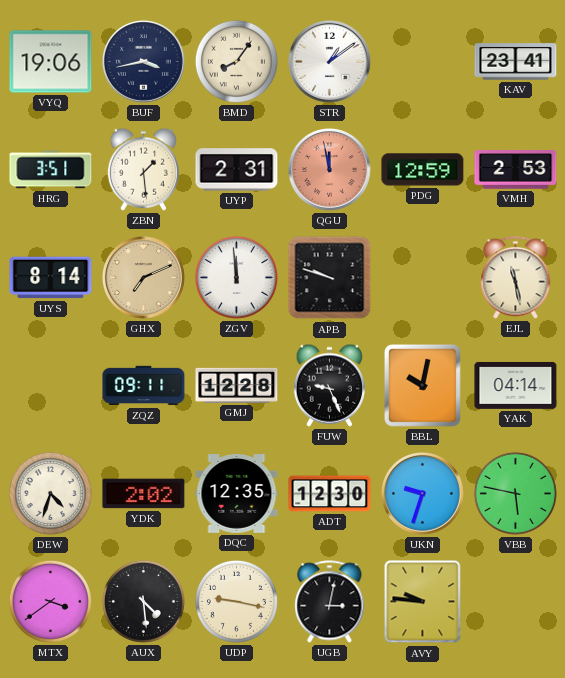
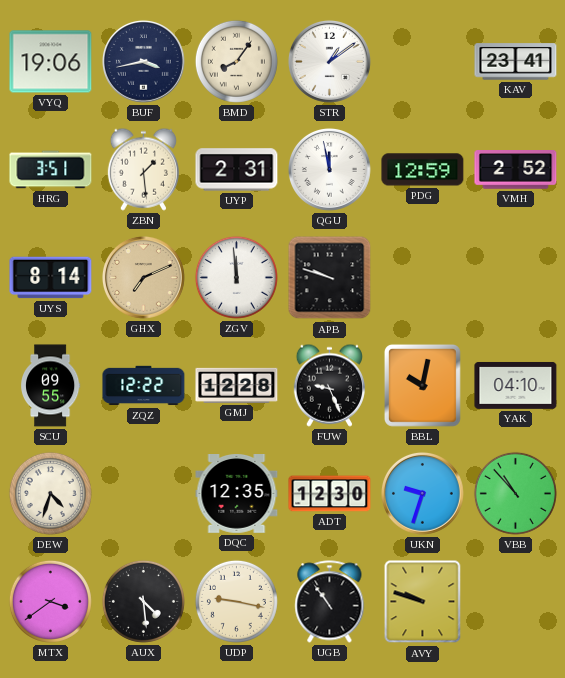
QGU dial: salmon -> white (329, 169)
VMH: 2:53 -> 2:52 (516, 170)
EJL: 11:28 -> none (516, 278)
SCU: none -> 09:55 (51, 386)
ZQZ: 09:11 -> 12:22 (144, 386)
YAK: 04:14 -> 04:10 (516, 385)
YDK: 2:02 -> none (144, 494)
VBB: 5:47 -> 10:53 (515, 493)
UGB: 3:02 -> 10:54 (330, 602)
AVY: 9:46 -> 9:48 (423, 602)
